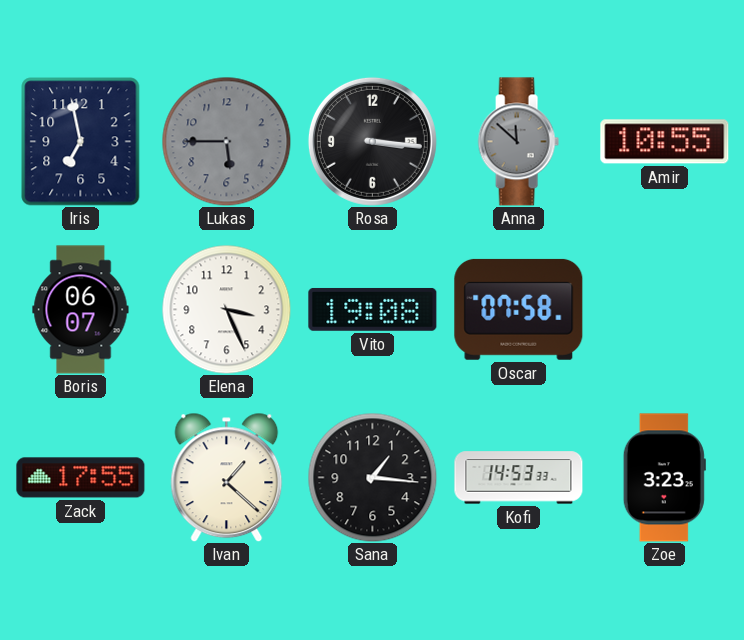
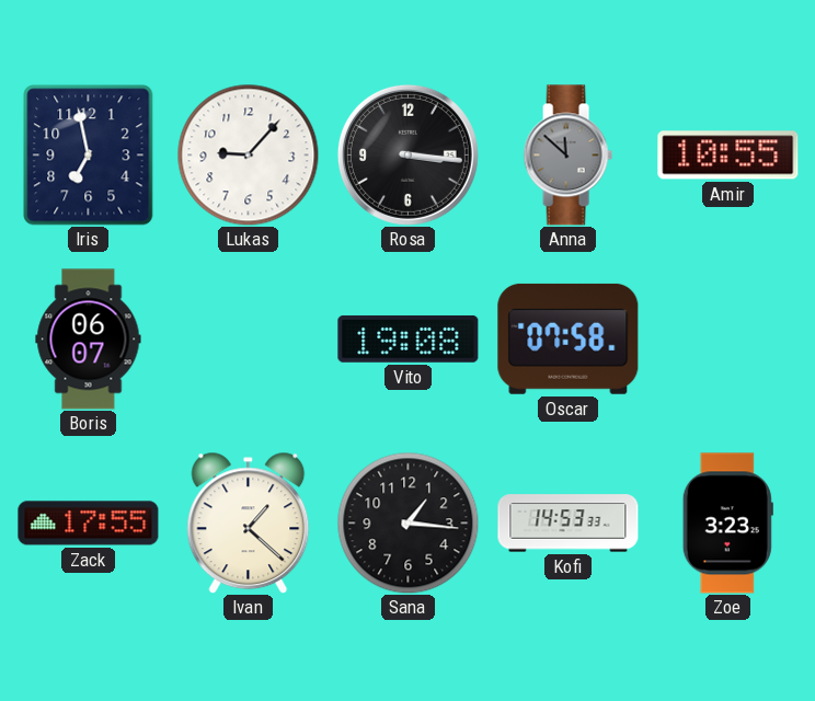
Lukas: 5:45 -> 9:07 (248, 154)
Lukas dial: grey -> white (248, 154)
Elena: 3:26 -> none (226, 309)
